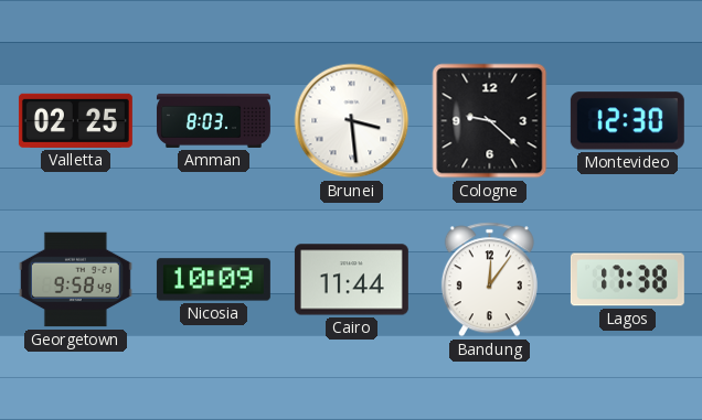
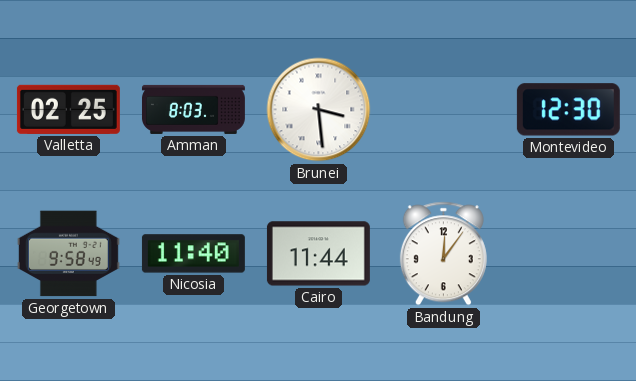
Cologne: 9:22 -> none (490, 121)
Nicosia: 10:09 -> 11:40 (193, 254)
Lagos: 17:38 -> none (627, 280)
